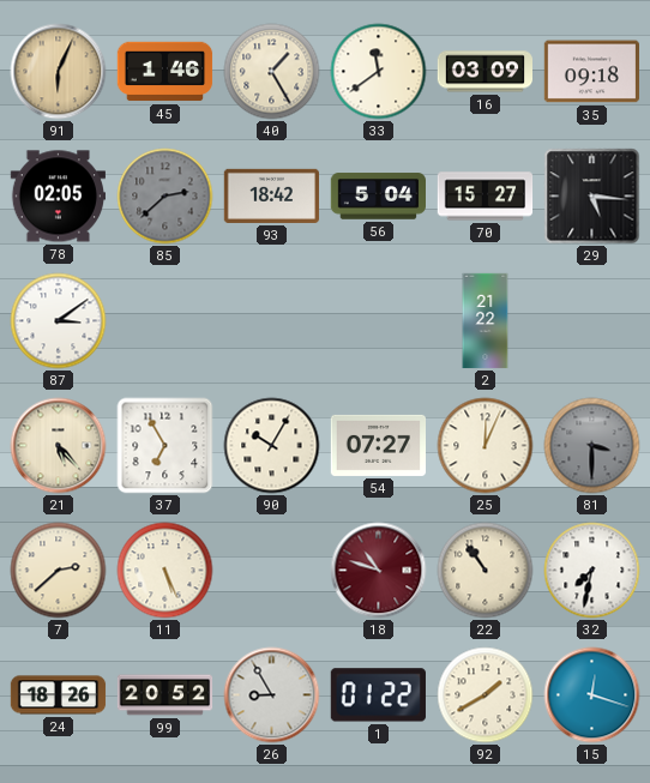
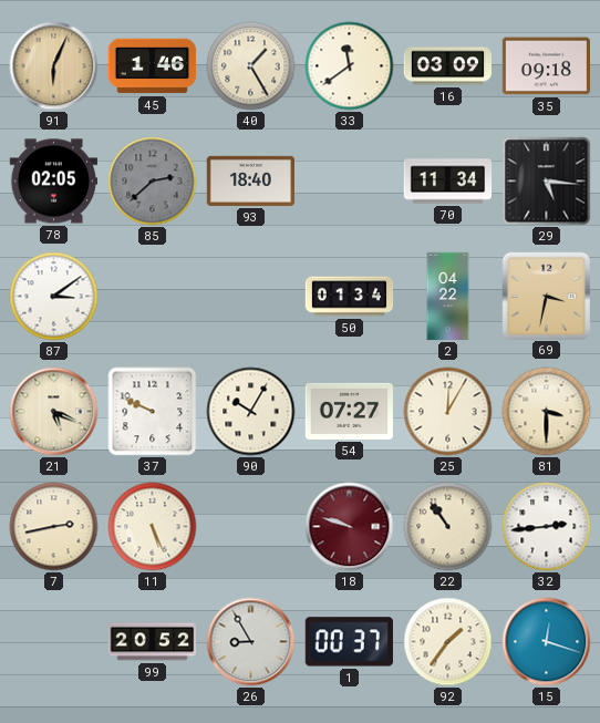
93: 18:42 -> 18:40 (250, 180)
56: 5:04 -> none (378, 197)
70: 15:27 -> 11:34 (448, 182)
50: none -> 01:34 (350, 297)
2: 21:22 -> 04:22 (448, 297)
69: none -> 3:32 (546, 296)
21: 5:23 -> 5:19 (54, 412)
37: 6:55 -> 9:49 (153, 412)
25: 12:04 -> 12:05 (448, 412)
81 dial: grey -> cream (547, 412)
7: 2:38 -> 2:43 (54, 527)
18: 10:48 -> 9:48 (350, 527)
32: 7:32 -> 2:44 (547, 527)
24: 18:26 -> none (59, 695)
1: 01:22 -> 00:37 (349, 642)
92: 1:40 -> 1:36 (448, 642)
